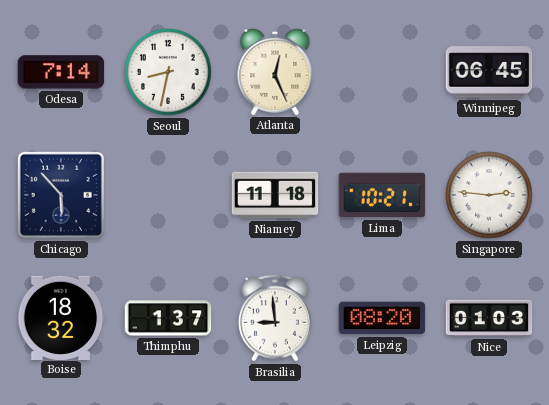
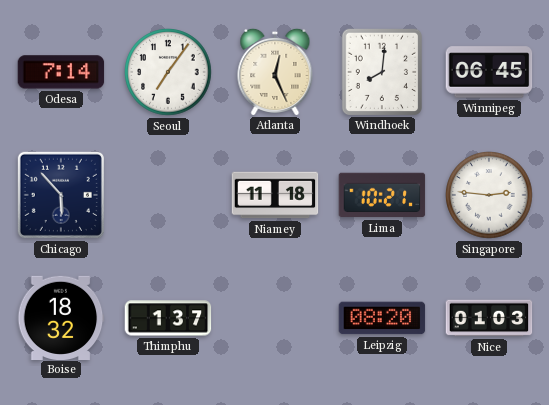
Seoul: 8:32 -> 7:06 (168, 72)
Windhoek: none -> 8:01 (381, 71)
Brasilia: 8:59 -> none (275, 318)
